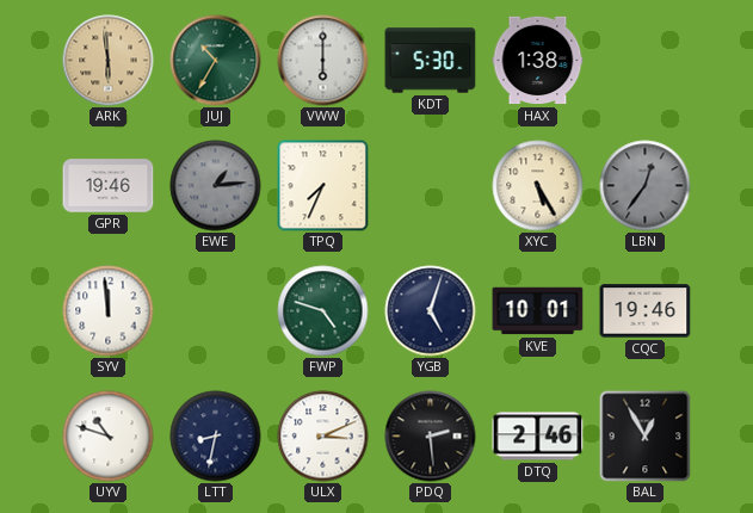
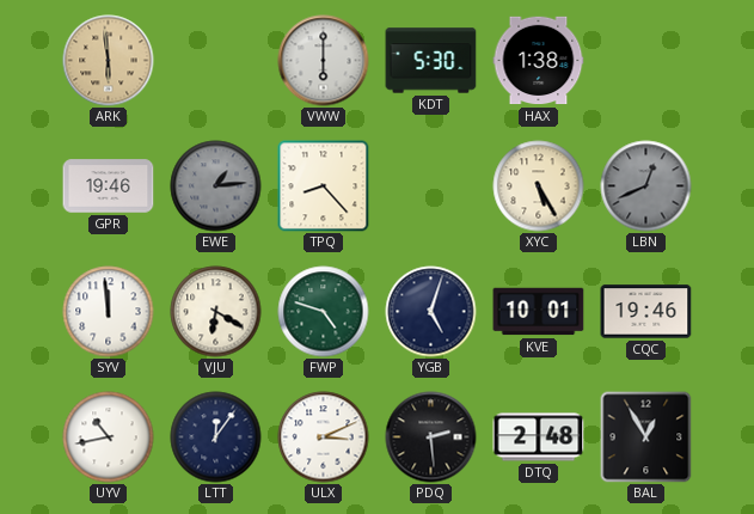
JUJ: 10:35 -> none (216, 61)
TPQ: 7:34 -> 8:23 (324, 186)
LBN: 12:36 -> 12:41 (646, 186)
VJU: none -> 6:20 (216, 312)
UYV: 10:48 -> 10:43 (109, 437)
LTT: 8:32 -> 12:06 (216, 437)
DTQ: 2:46 -> 2:48 (539, 437)
